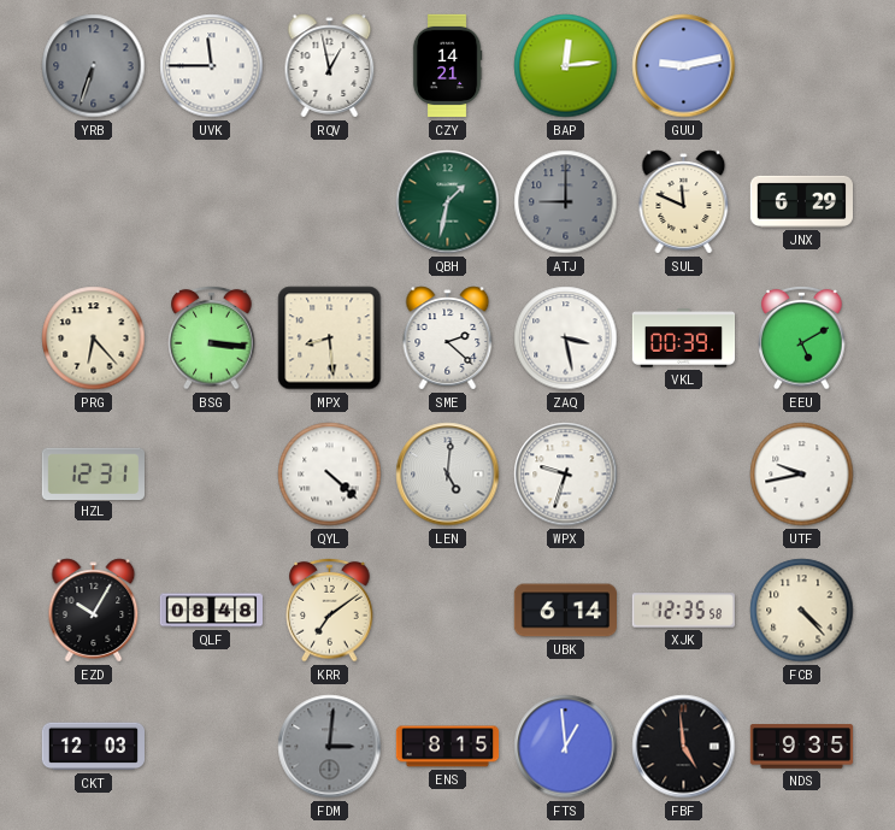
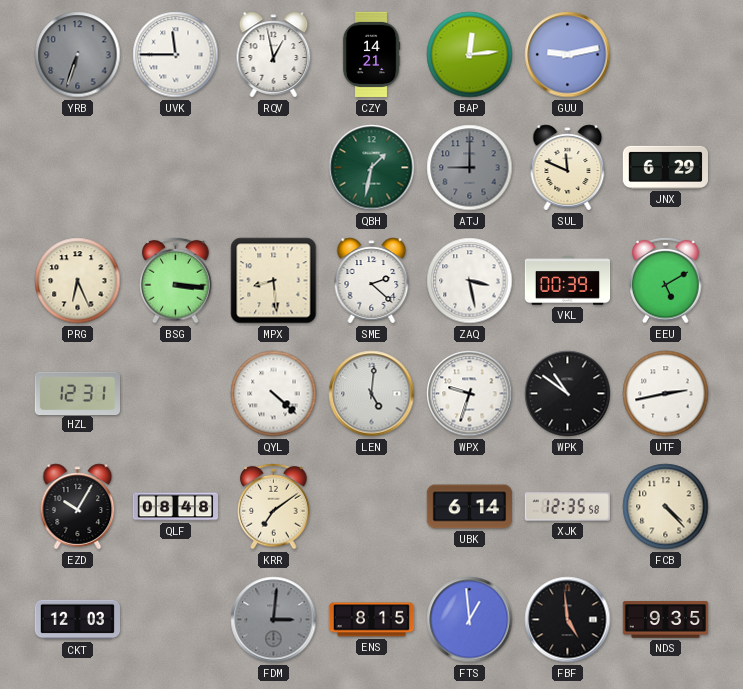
PRG: 6:23 -> 6:26 (78, 281)
WPK: none -> 10:51 (568, 394)
UTF: 9:43 -> 2:43 (666, 394)
